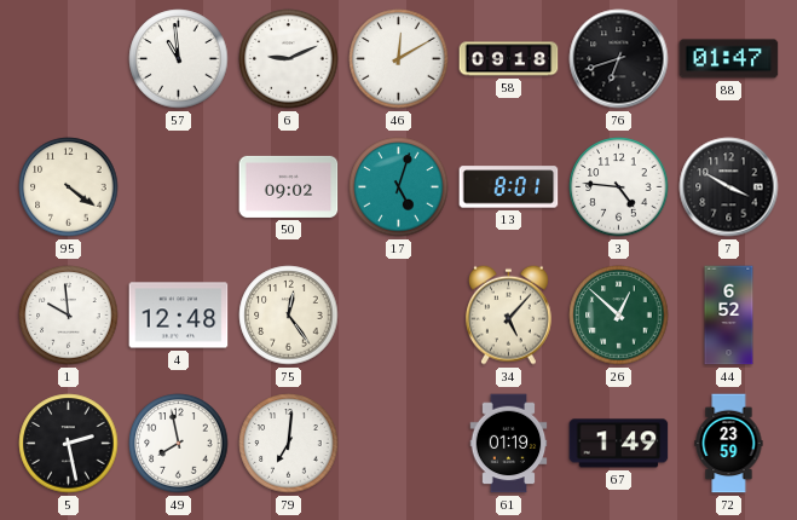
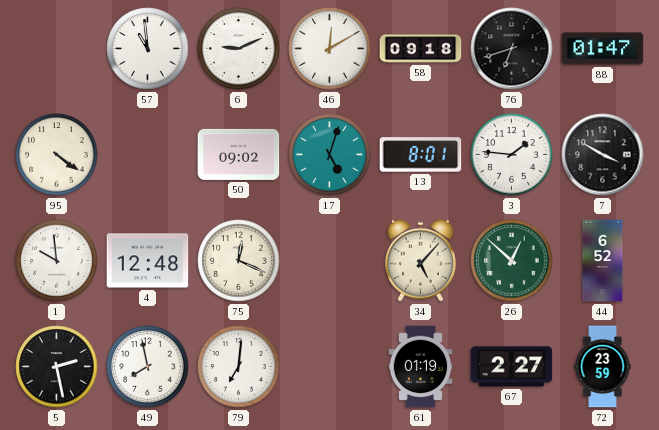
3: 4:46 -> 1:46 (512, 155)
75: 12:24 -> 12:19 (239, 261)
67: 1:49 -> 2:27 (512, 367)
